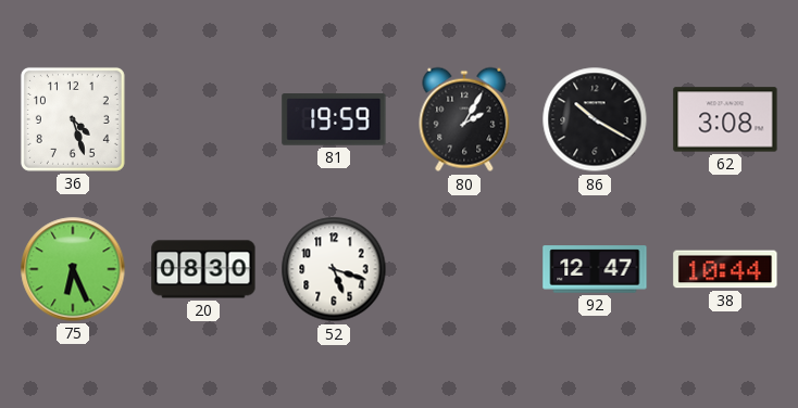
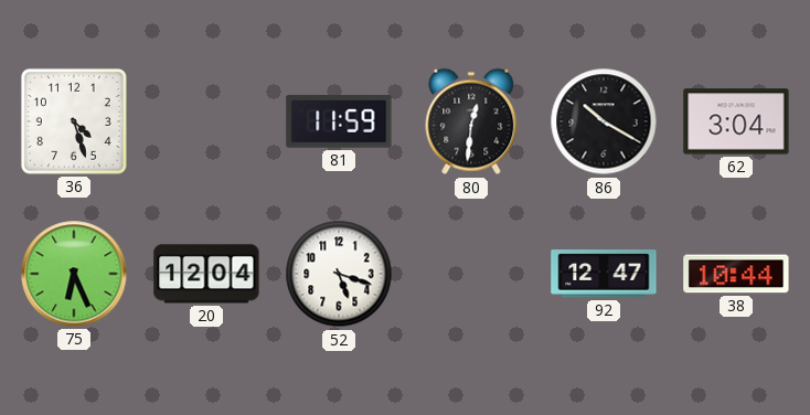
81: 19:59 -> 11:59 (339, 121)
80: 2:05 -> 12:31 (471, 121)
62: 3:08 -> 3:04 (736, 121)
20: 08:30 -> 12:04 (206, 274)
